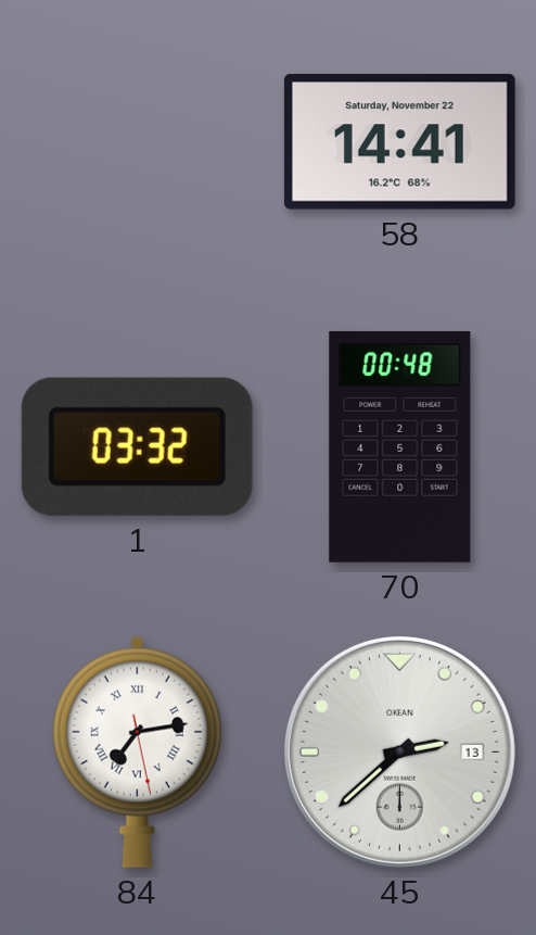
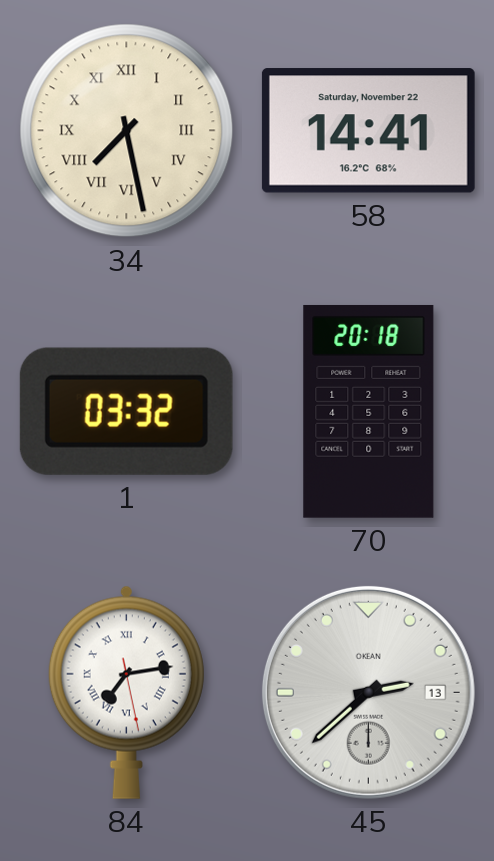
34: none -> 7:28 (127, 131)
70: 00:48 -> 20:18 (369, 411)
